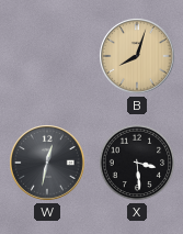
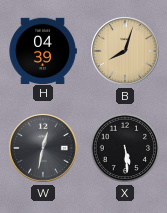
H: none -> 04:39 (43, 50)
X: 3:29 -> 5:29 (125, 148)
